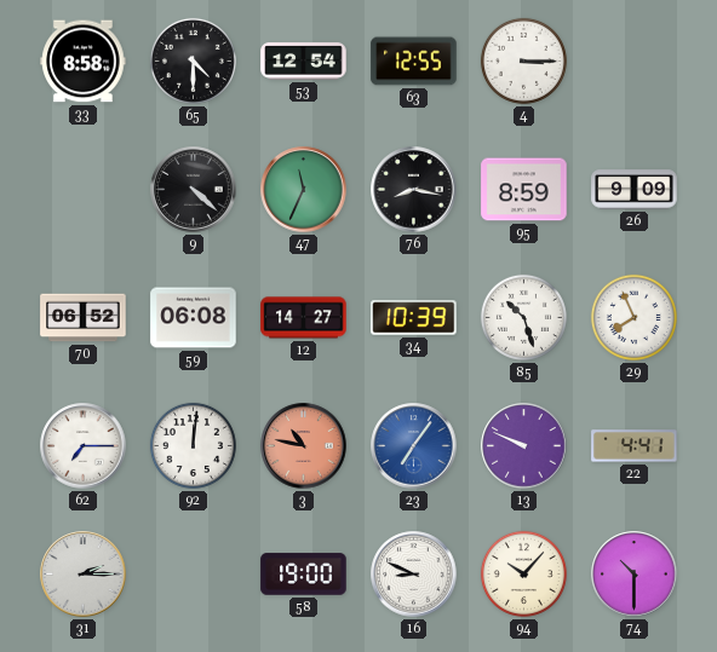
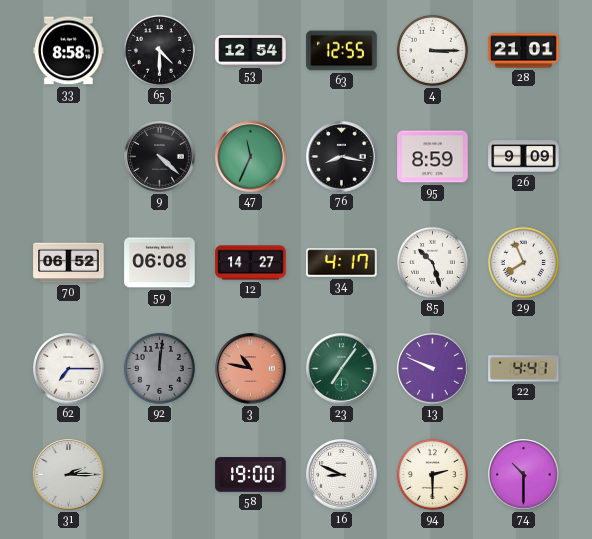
28: none -> 21:01 (524, 51)
34: 10:39 -> 4:17 (342, 263)
92 dial: white -> grey (159, 368)
23 dial: blue -> green (342, 369)
94: 10:07 -> 2:30 (432, 474)
